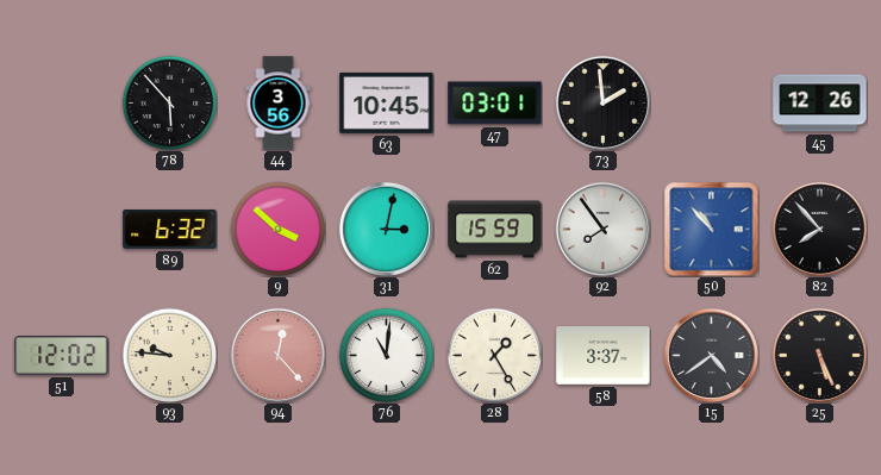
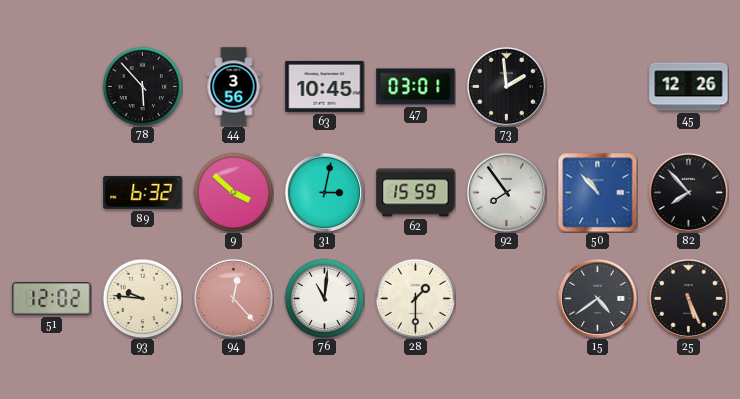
28: 1:25 -> 1:30 (415, 298)
58: 3:37 -> none (604, 356)
